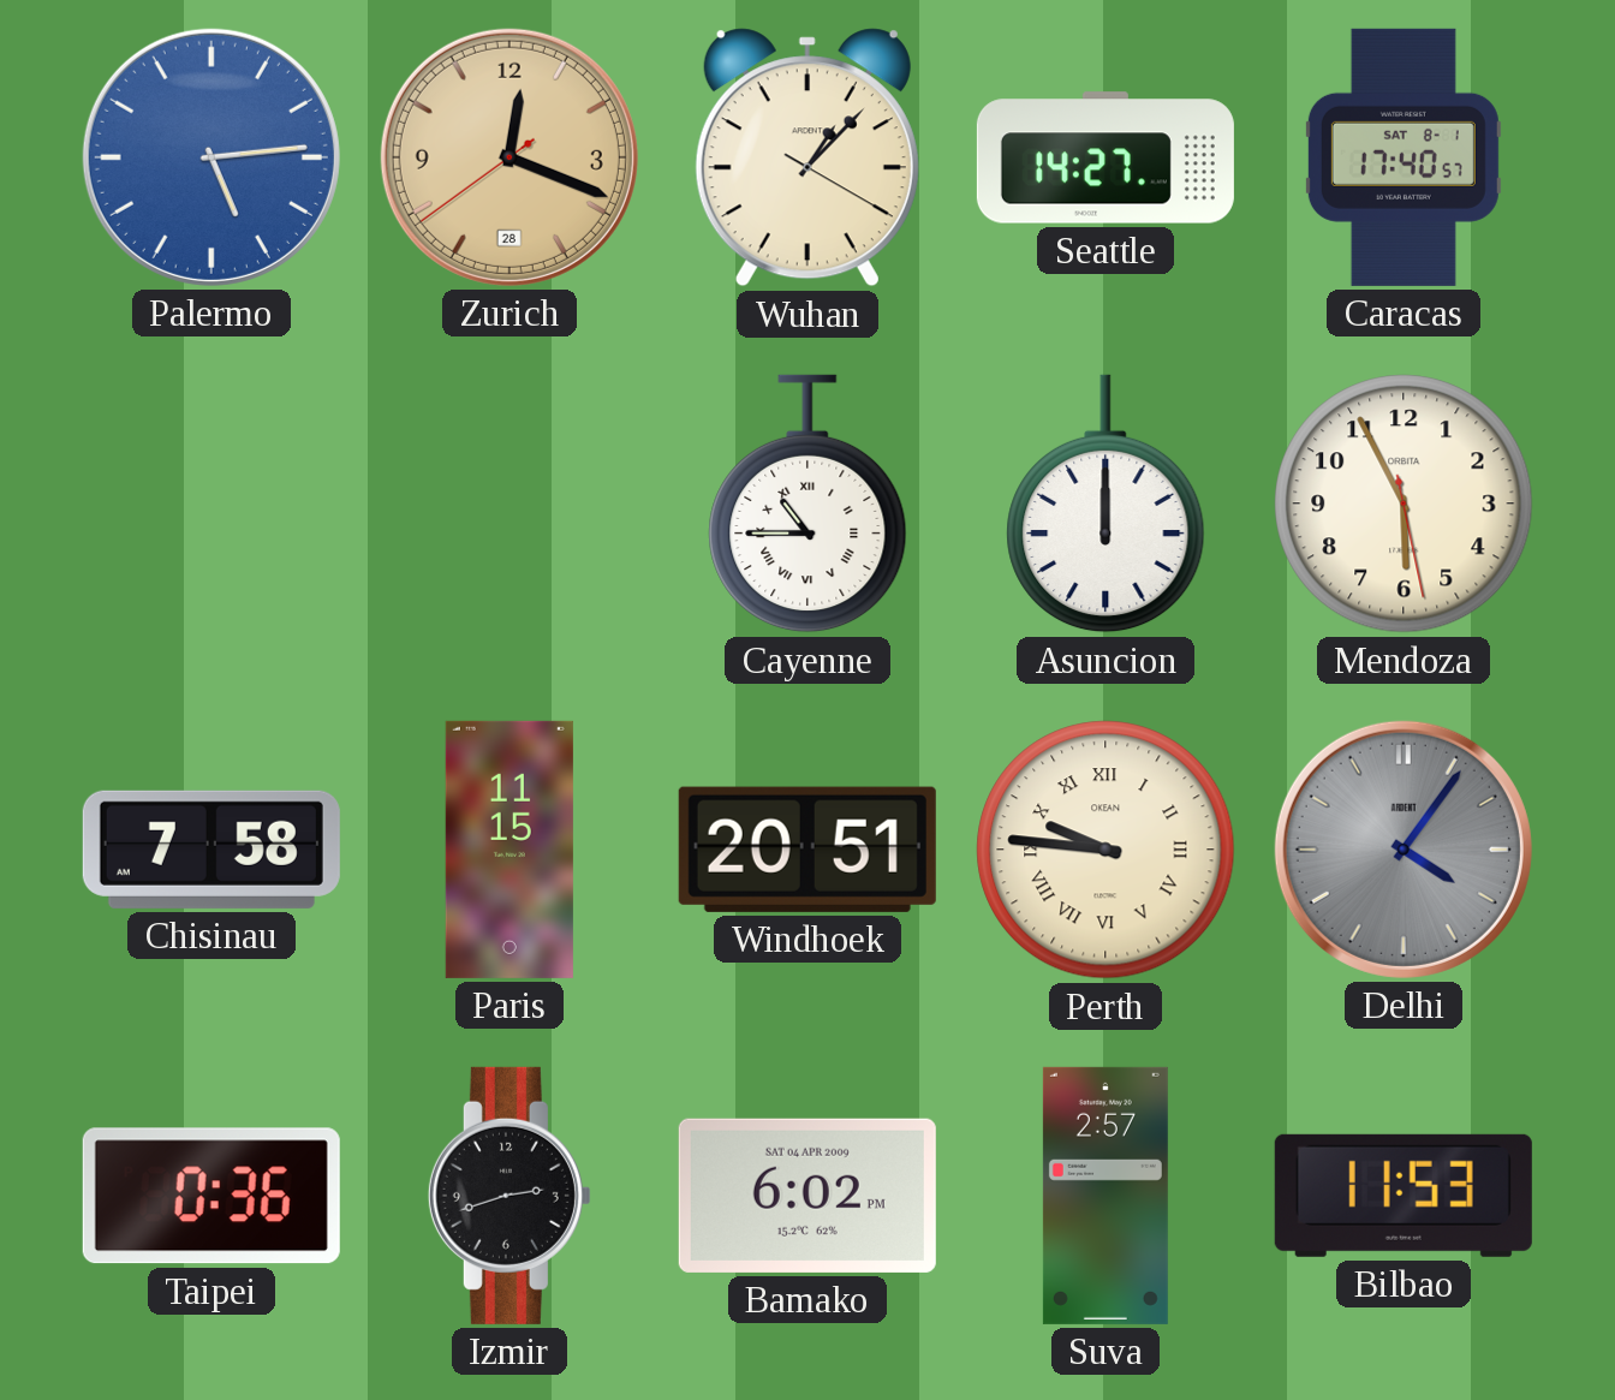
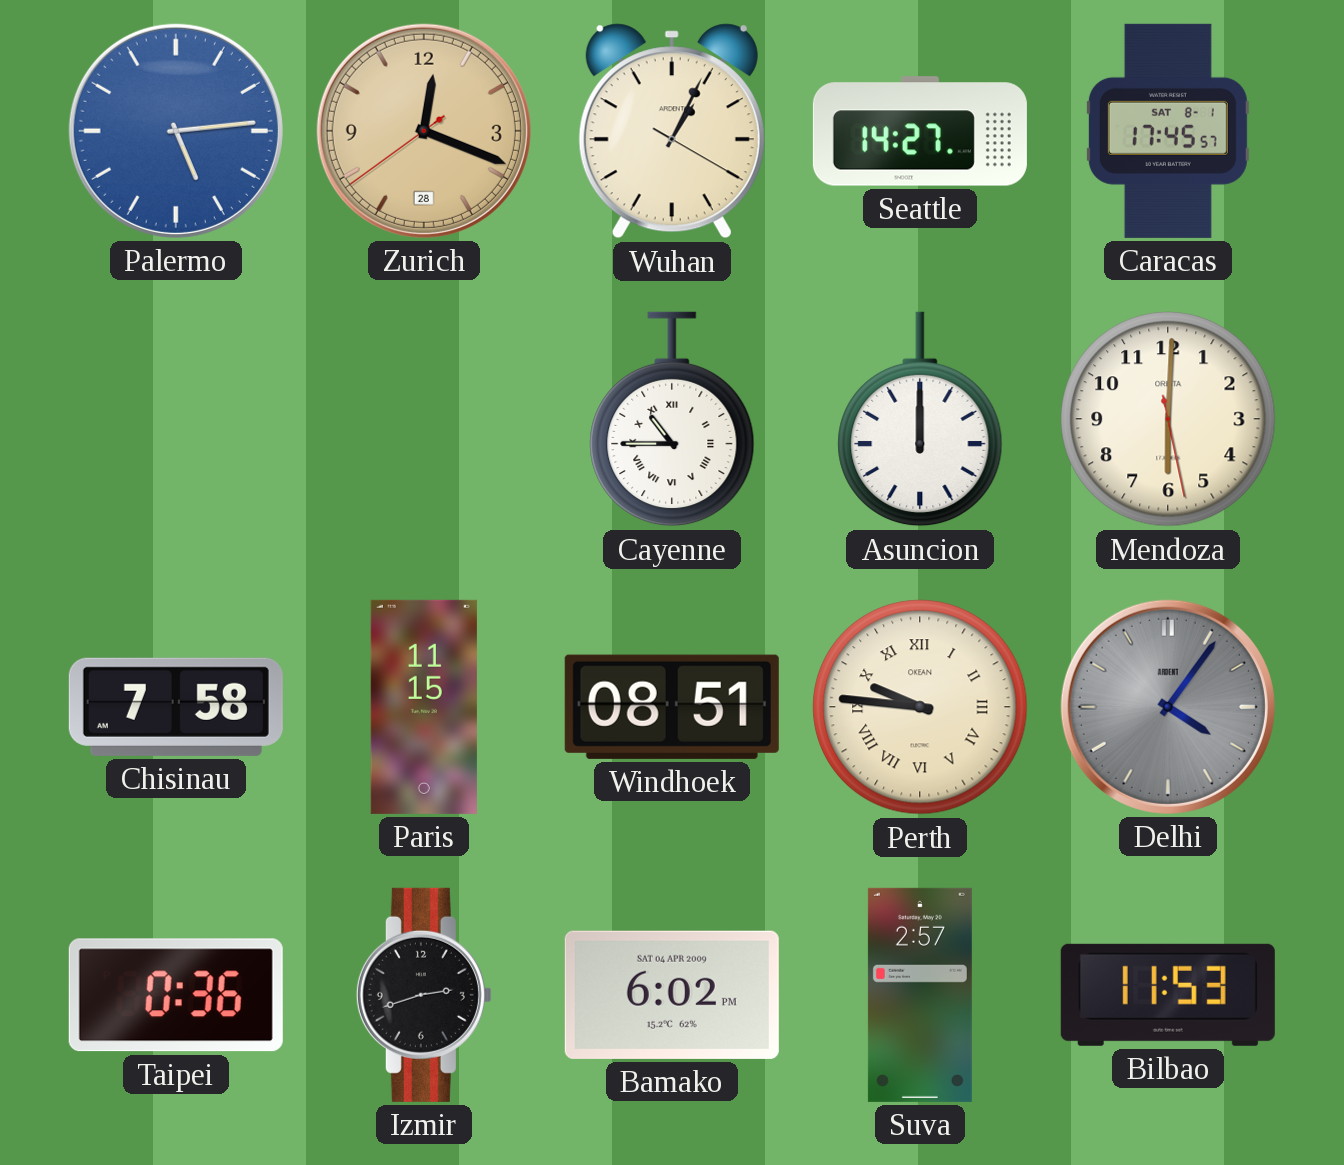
Wuhan: 1:07 -> 1:04 (672, 131)
Caracas: 17:40 -> 17:45 (1168, 131)
Mendoza: 5:55 -> 6:00 (1168, 419)
Windhoek: 20:51 -> 08:51 (672, 707)
